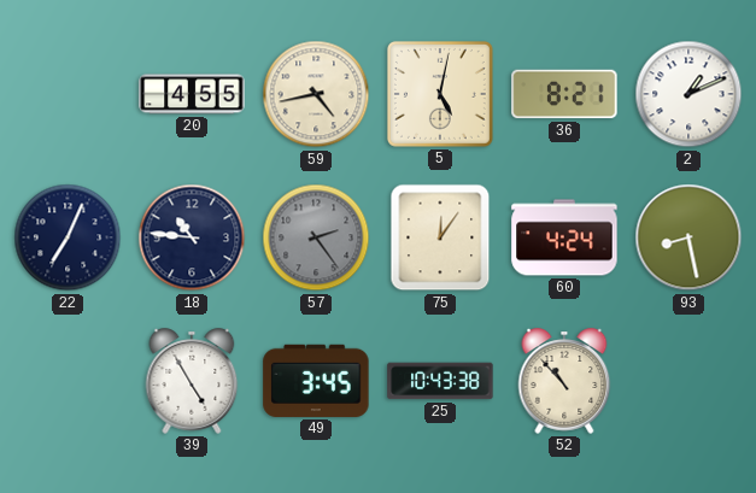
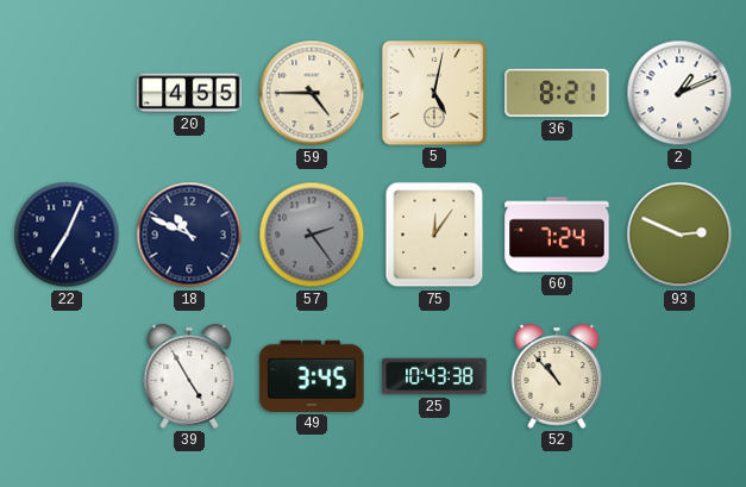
59: 4:43 -> 4:45 (312, 93)
18: 10:46 -> 10:49 (189, 235)
60: 4:24 -> 7:24 (557, 235)
93: 8:28 -> 2:49 (679, 235)
